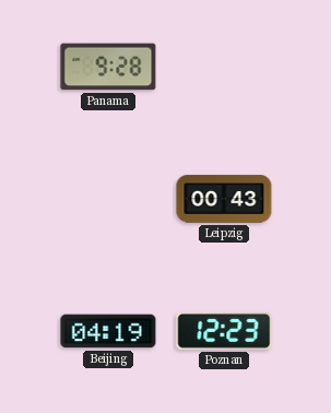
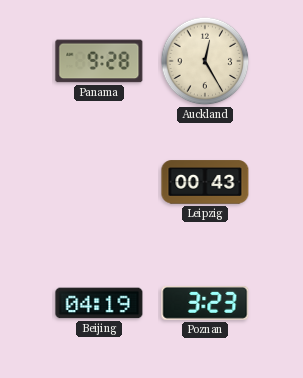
Auckland: none -> 12:25 (205, 61)
Poznan: 12:23 -> 3:23 (205, 303)
